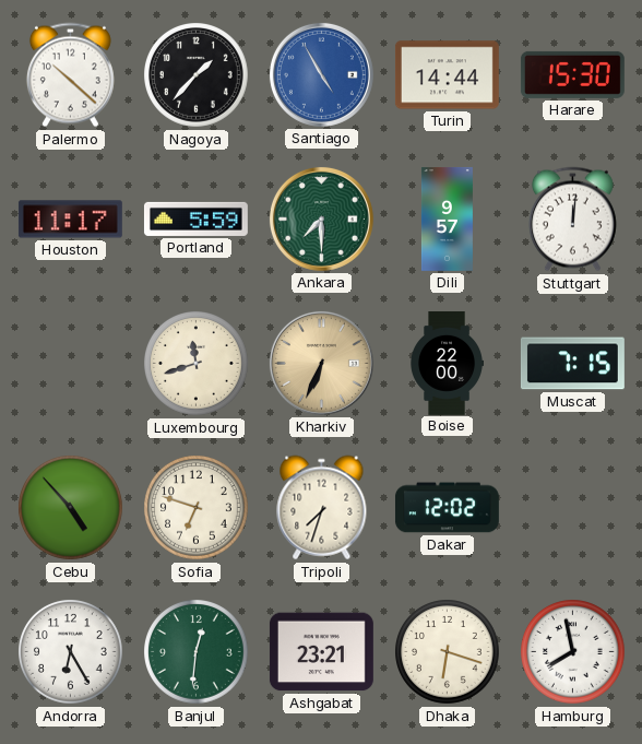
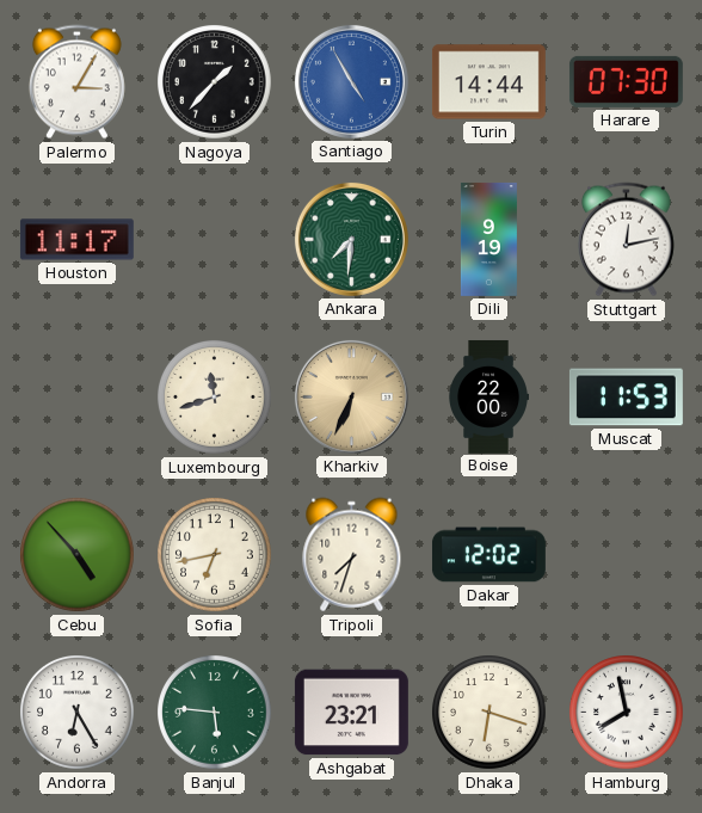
Palermo: 10:22 -> 3:05 (76, 82)
Harare: 15:30 -> 07:30 (626, 81)
Portland: 5:59 -> none (195, 219)
Ankara: 7:30 -> 7:31 (351, 239)
Dili: 9:57 -> 9:19 (488, 239)
Stuttgart: 12:01 -> 12:13 (626, 240)
Muscat: 7:15 -> 11:53 (626, 398)
Sofia: 6:48 -> 6:43 (215, 555)
Banjul: 12:31 -> 5:46 (215, 713)
